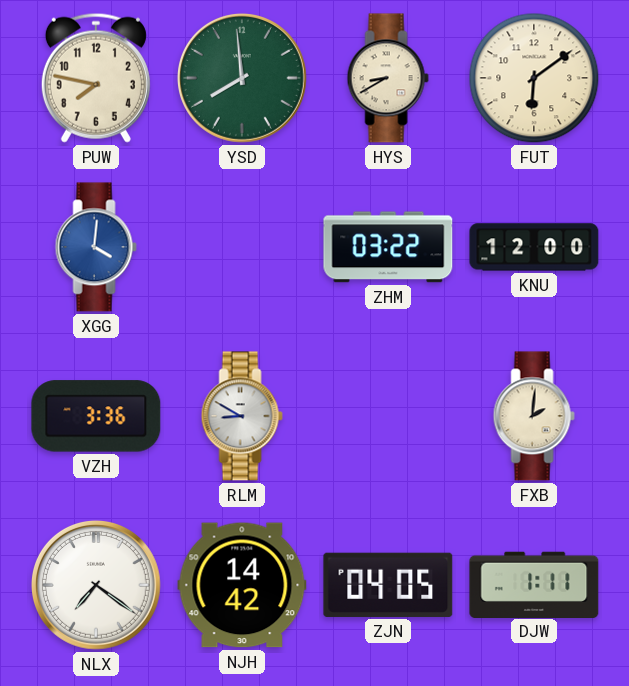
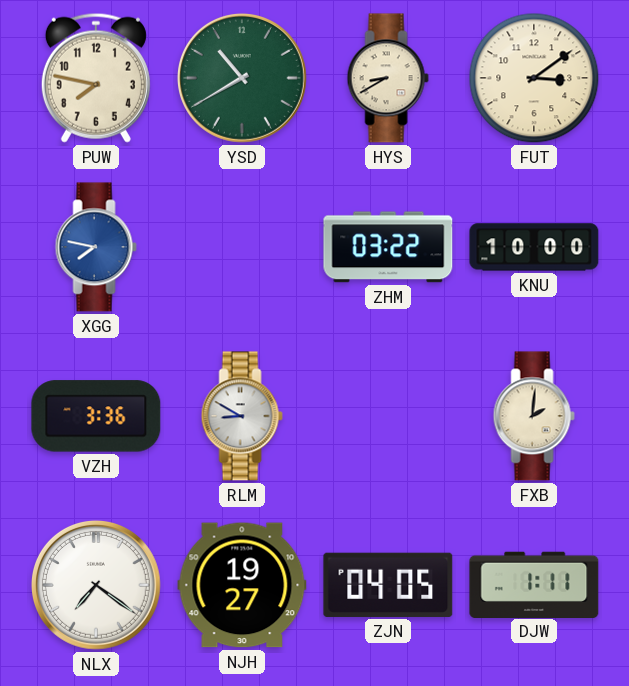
YSD: 7:59 -> 10:40 (242, 78)
FUT: 6:09 -> 3:09 (534, 78)
XGG: 4:01 -> 7:47 (96, 247)
KNU: 12:00 -> 10:00 (534, 247)
NJH: 14:42 -> 19:27 (242, 585)
